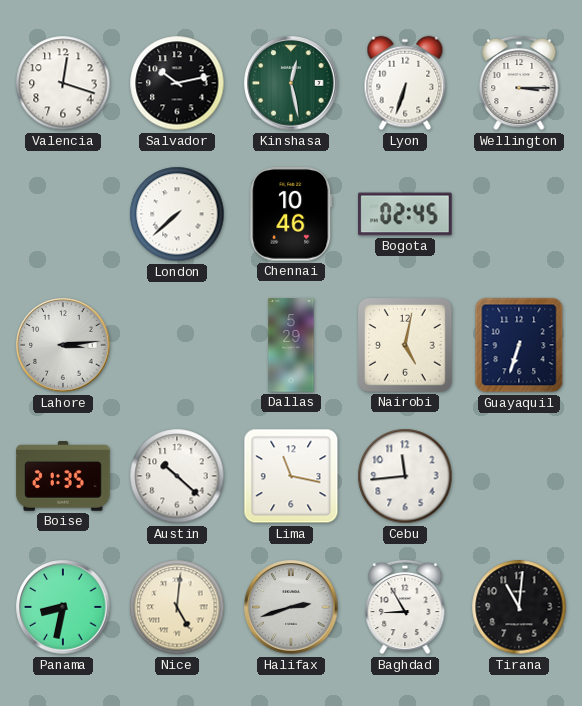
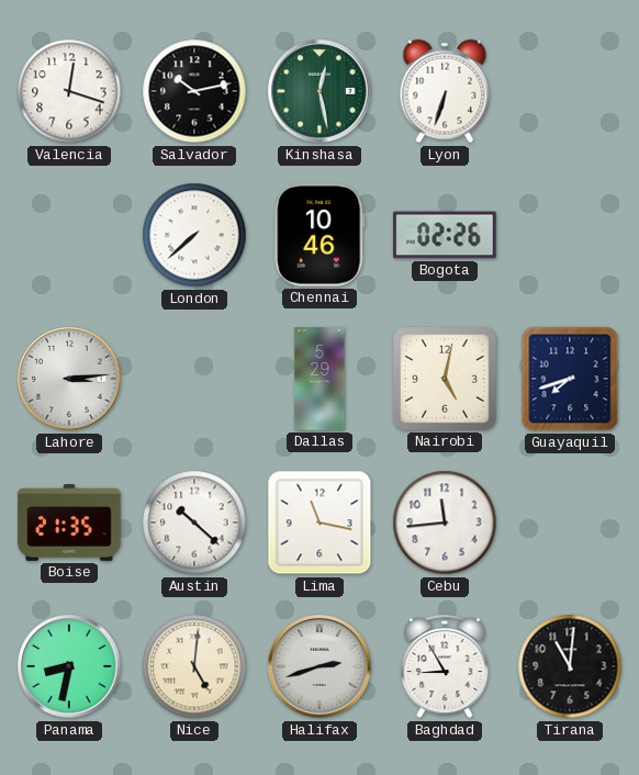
Wellington: 3:15 -> none (519, 83)
Bogota: 02:45 -> 02:26 (445, 235)
Guayaquil: 6:33 -> 7:42 (570, 379)
